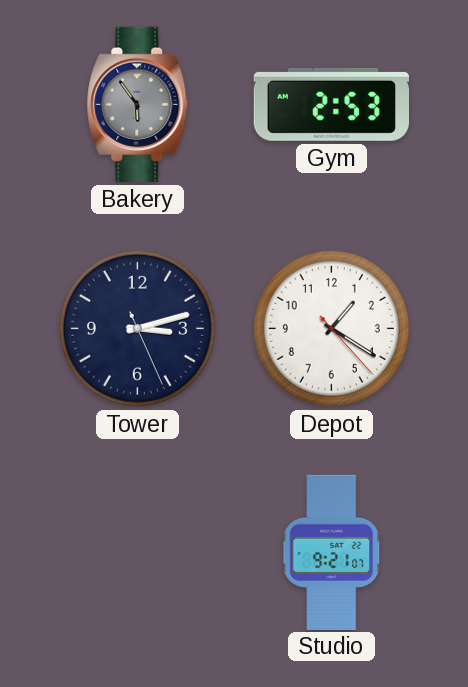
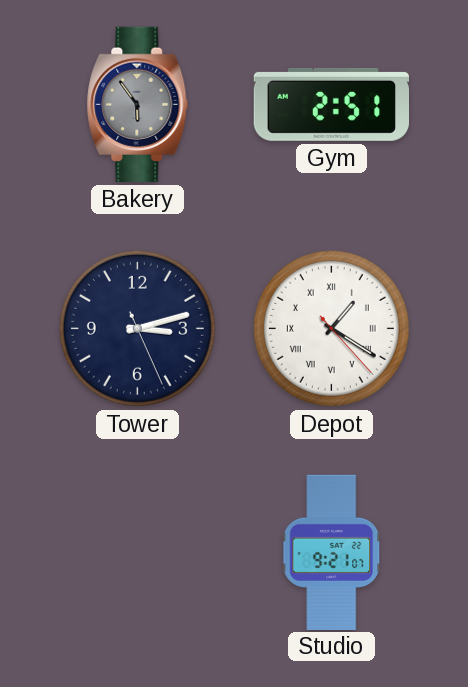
Gym: 2:53 -> 2:51 (331, 104)
Depot numerals: Arabic -> Roman (331, 328)
